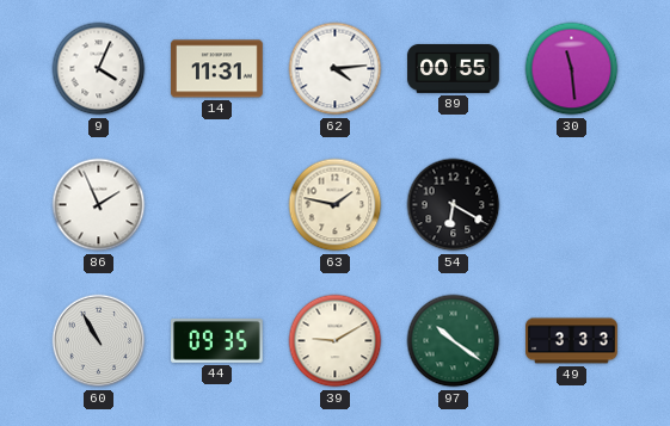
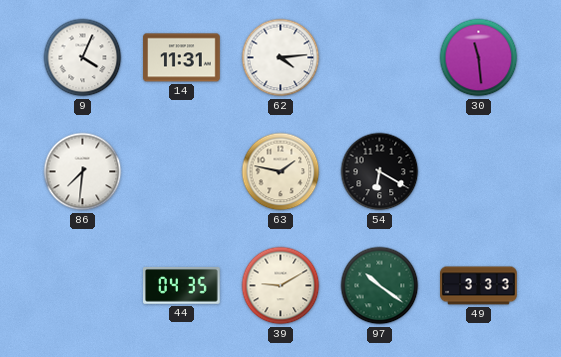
89: 00:55 -> none (454, 68)
86: 1:56 -> 7:31 (83, 172)
60: 10:55 -> none (99, 341)
44: 09:35 -> 04:35 (182, 286)
